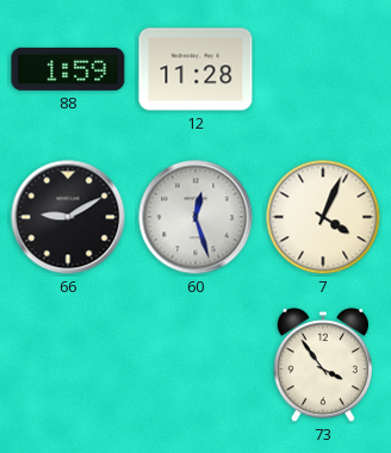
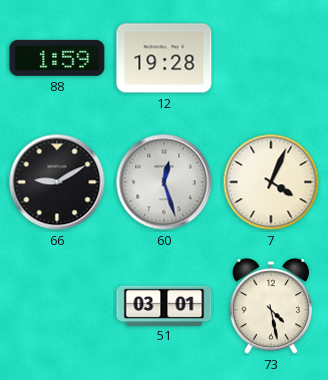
12: 11:28 -> 19:28 (164, 58)
51: none -> 03:01 (164, 305)
73: 3:54 -> 4:28 (270, 307)
